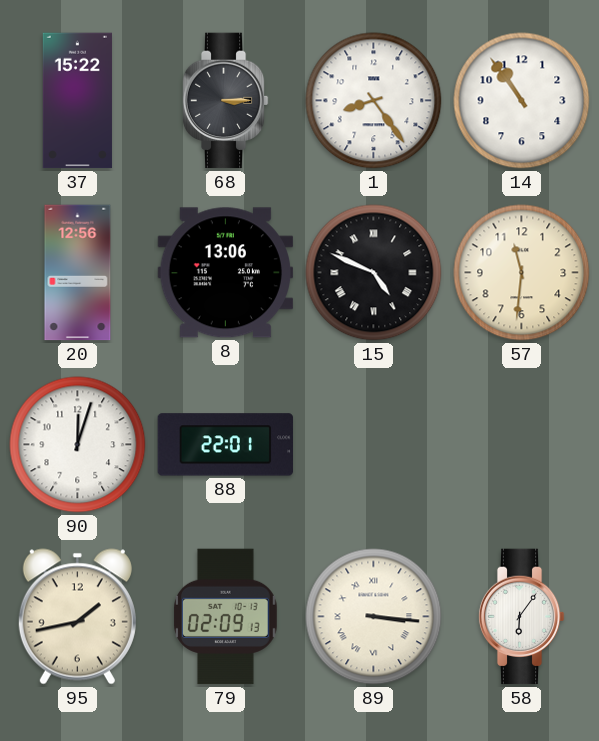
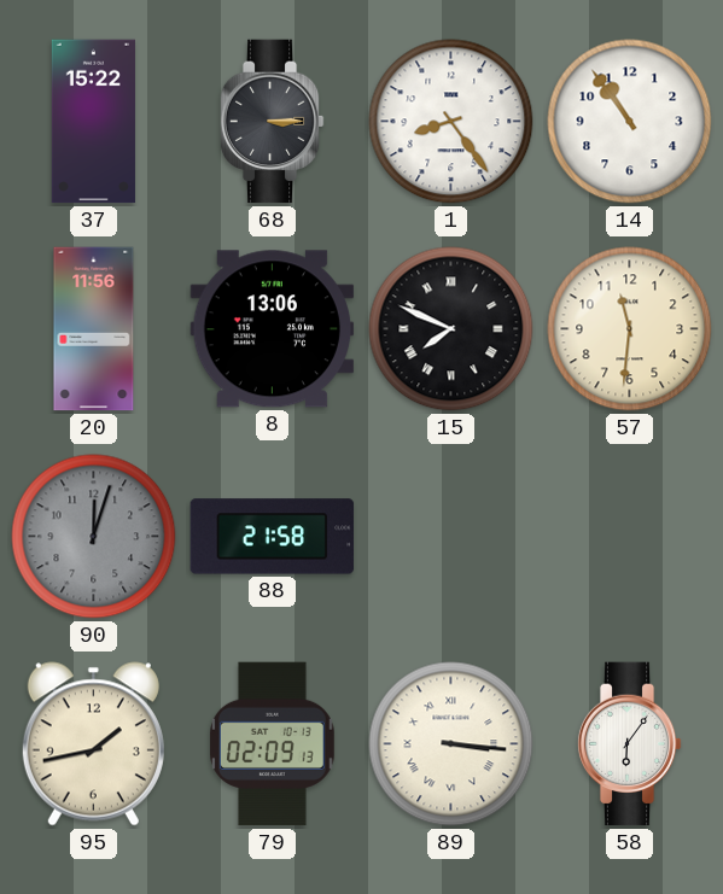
20: 12:56 -> 11:56 (94, 329)
15: 4:49 -> 7:49 (451, 329)
90 dial: white -> grey (94, 537)
88: 22:01 -> 21:58 (273, 537)
